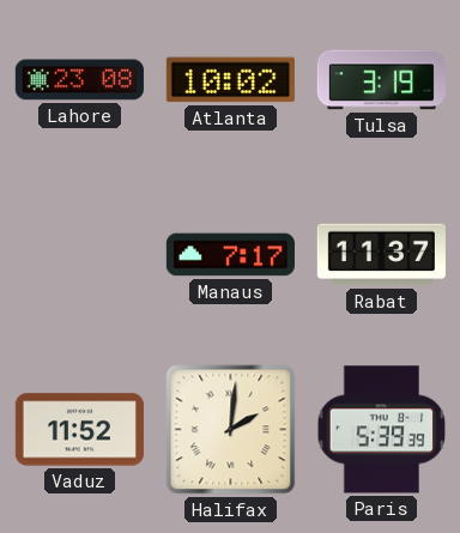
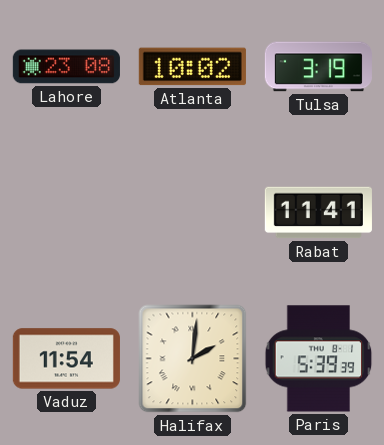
Manaus: 7:17 -> none (230, 255)
Rabat: 11:37 -> 11:41 (318, 213)
Vaduz: 11:52 -> 11:54 (66, 359)
